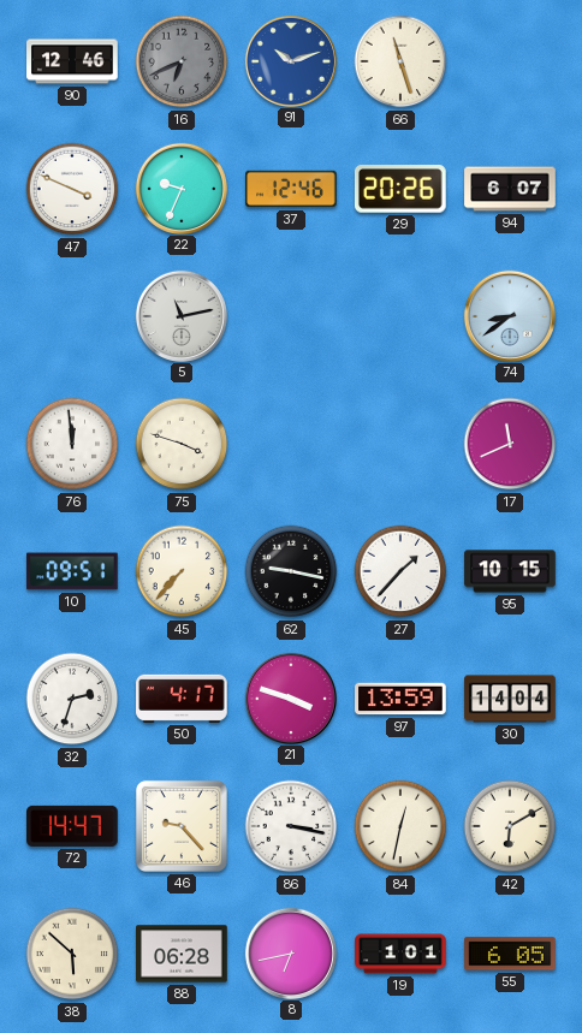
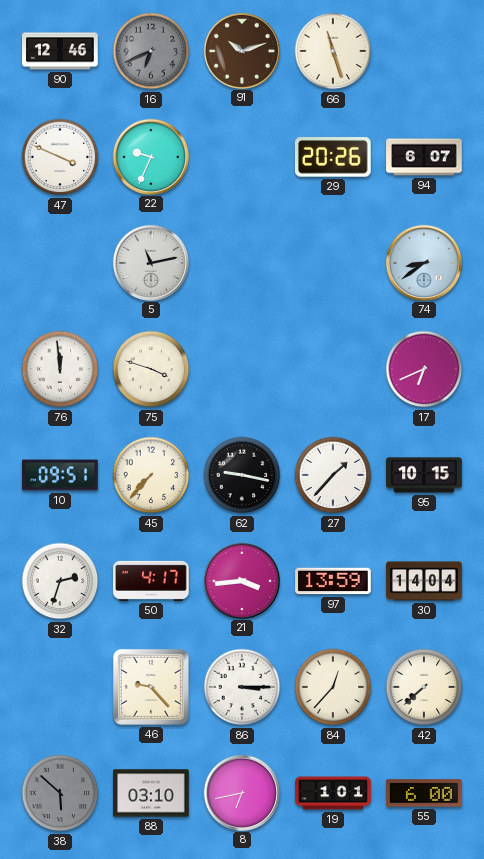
91 dial: blue -> brown (241, 50)
37: 12:46 -> none (291, 189)
17: 11:41 -> 6:41 (424, 369)
21: 3:48 -> 3:44 (241, 580)
72: 14:47 -> none (72, 826)
86: 3:17 -> 3:15 (242, 687)
84: 12:32 -> 12:37 (333, 687)
42: 6:10 -> 7:38 (424, 687)
38 dial: cream -> grey (60, 793)
88: 06:28 -> 03:10 (151, 793)
55: 6:05 -> 6:00 (424, 793)
